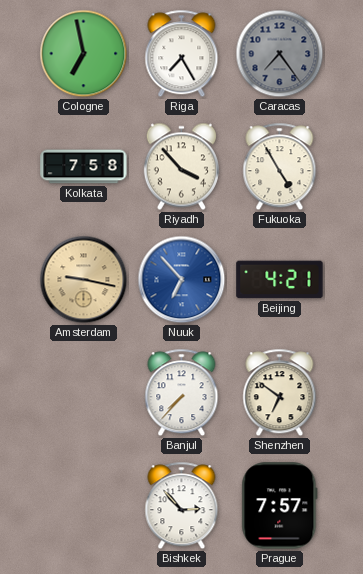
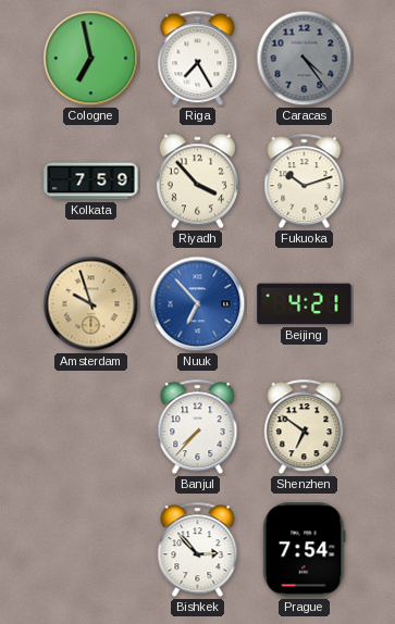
Caracas: 7:24 -> 4:24 (305, 59)
Kolkata: 7:58 -> 7:59 (91, 182)
Fukuoka: 4:55 -> 10:12 (305, 182)
Amsterdam: 9:17 -> 9:57 (91, 304)
Prague: 7:57 -> 7:54 (305, 550)
